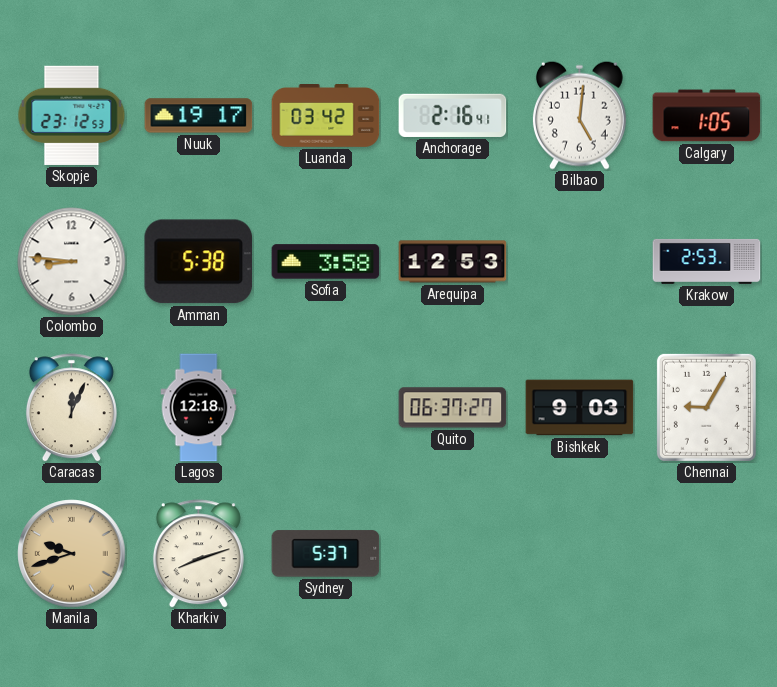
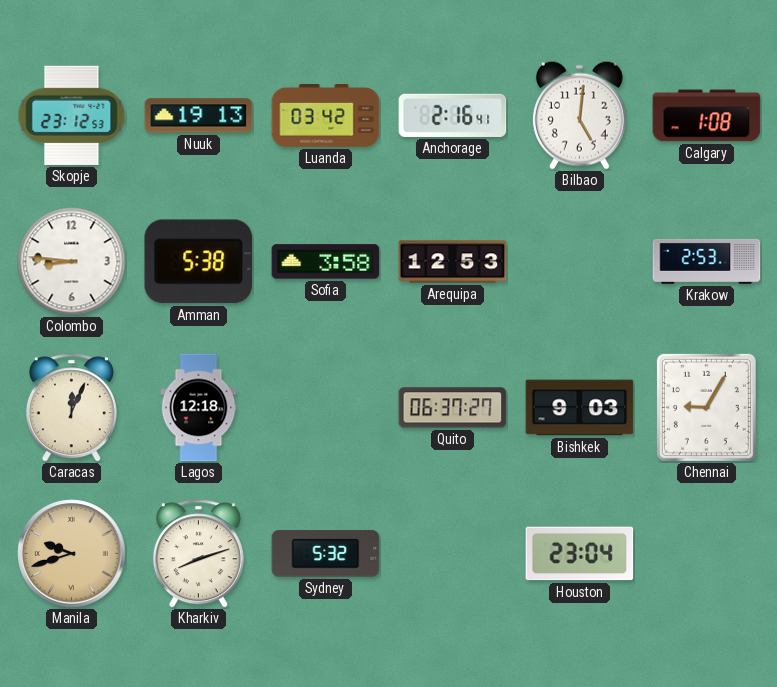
Nuuk: 19:17 -> 19:13 (199, 116)
Calgary: 1:05 -> 1:08 (707, 116)
Sydney: 5:37 -> 5:32 (326, 554)
Houston: none -> 23:04 (580, 554)
